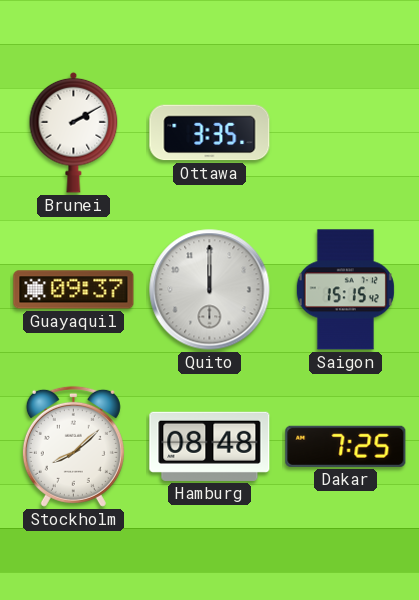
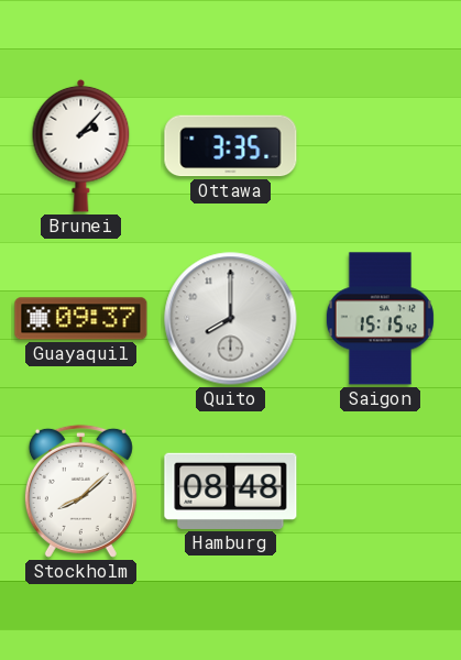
Brunei: 2:10 -> 2:07 (81, 145)
Quito: 12:00 -> 8:00 (231, 319)
Dakar: 7:25 -> none (346, 446)
